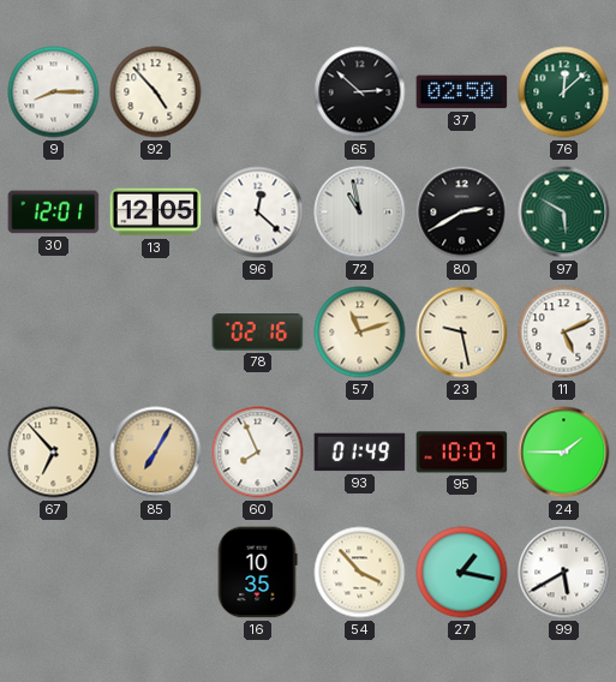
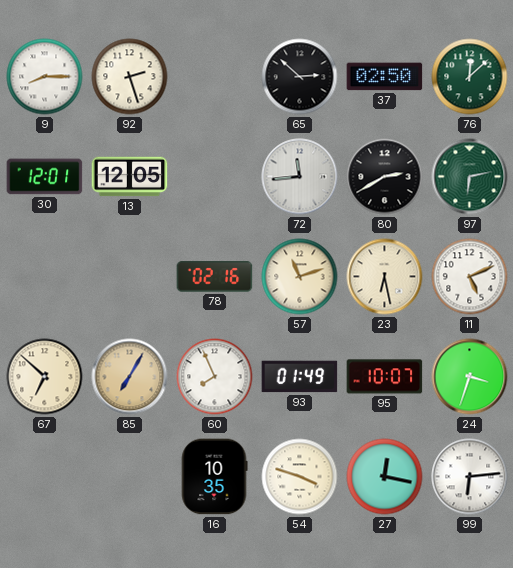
92: 4:53 -> 2:27 (130, 77)
96: 12:22 -> none (258, 213)
72: 10:58 -> 11:44 (300, 177)
97: 5:50 -> 6:13 (470, 177)
23: 9:28 -> 6:28 (385, 277)
67: 6:53 -> 6:52 (45, 377)
24: 1:45 -> 3:33 (470, 377)
54: 3:53 -> 3:48 (300, 477)
27: 1:17 -> 12:17 (385, 477)
99: 5:40 -> 6:14 (470, 477)
